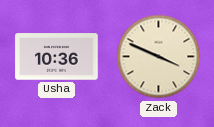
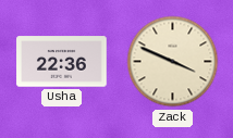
Usha: 10:36 -> 22:36 (62, 62)
